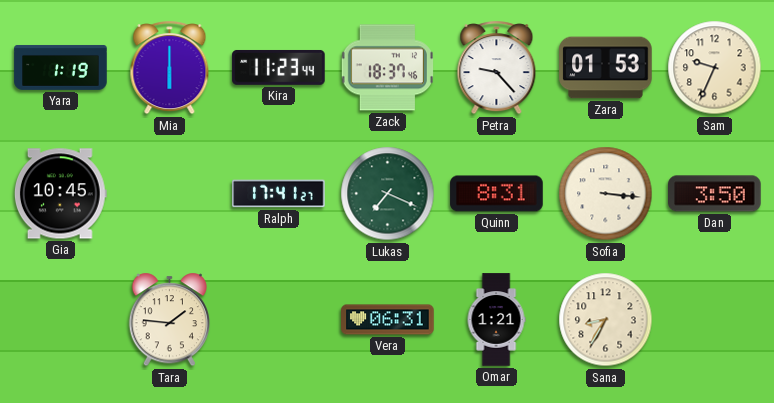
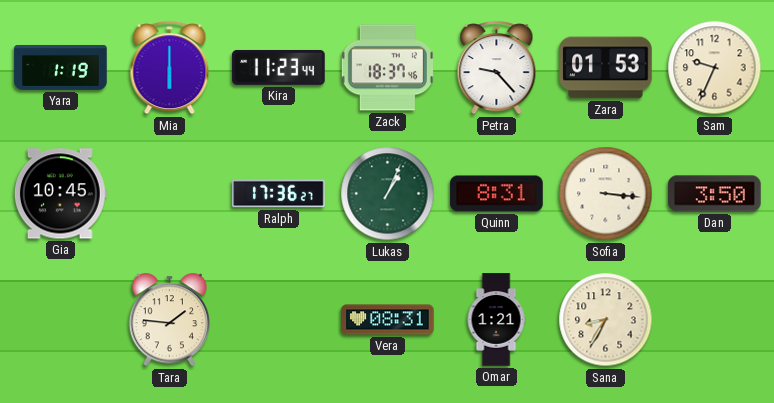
Ralph: 17:41 -> 17:36 (279, 194)
Lukas: 7:19 -> 1:04 (388, 194)
Vera: 06:31 -> 08:31 (388, 320)
